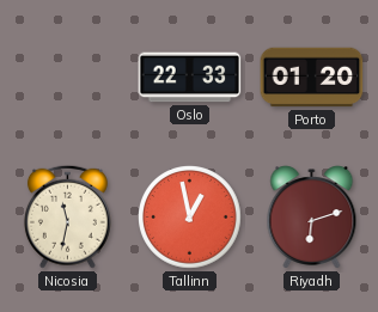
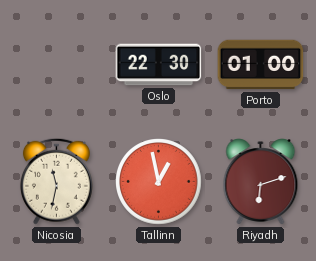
Oslo: 22:33 -> 22:30 (159, 65)
Porto: 01:20 -> 01:00 (261, 65)
